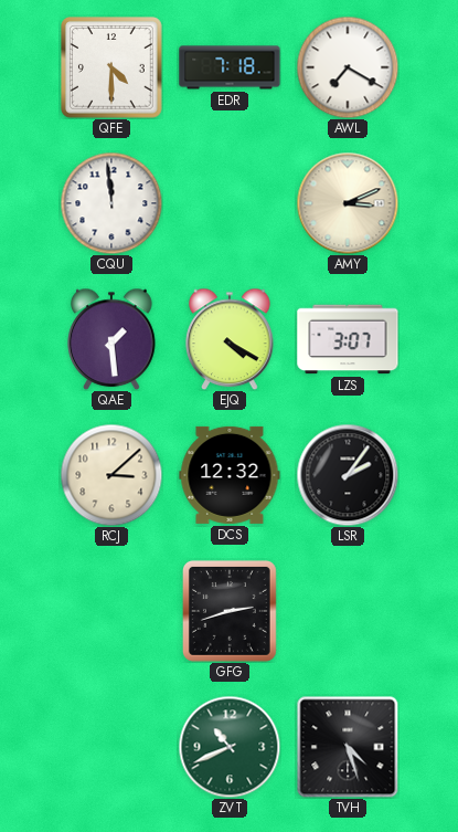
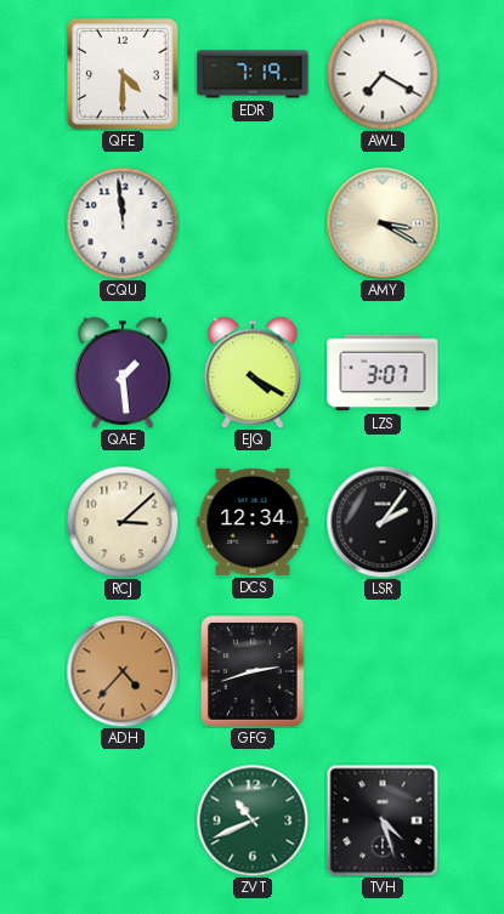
EDR: 7:18 -> 7:19 (253, 74)
AMY: 3:11 -> 3:20 (383, 223)
DCS: 12:32 -> 12:34 (253, 522)
ADH: none -> 4:37 (123, 671)
